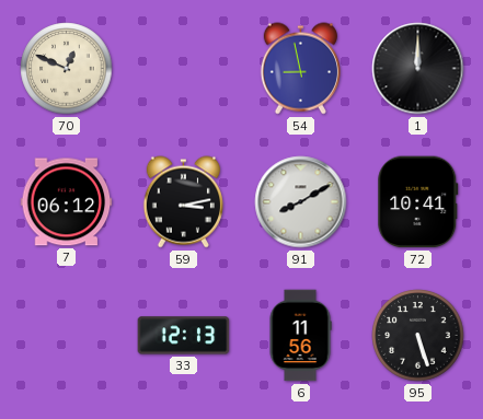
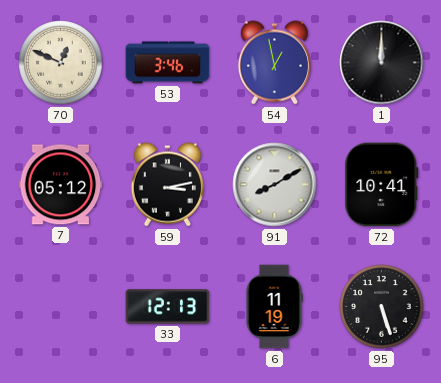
53: none -> 3:46 (168, 63)
54: 8:58 -> 12:58 (274, 63)
7: 06:12 -> 05:12 (61, 185)
6: 11:56 -> 11:19 (274, 307)
